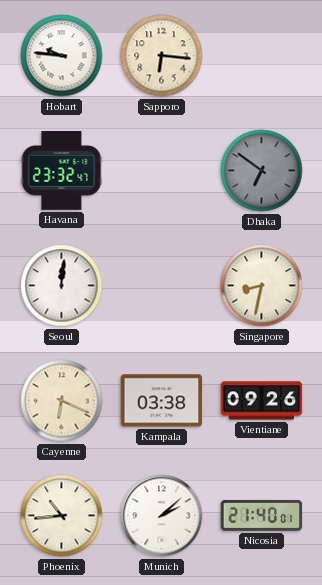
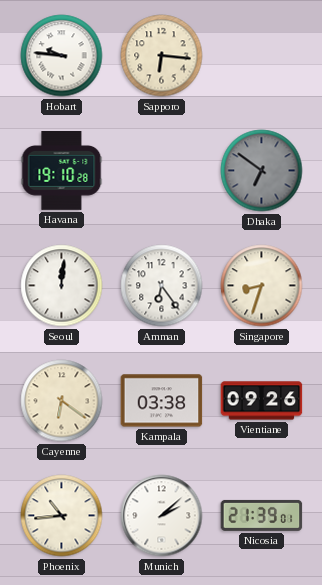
Havana: 23:32 -> 19:10 (62, 171)
Amman: none -> 6:24 (162, 286)
Singapore: 8:32 -> 8:33 (262, 286)
Cayenne: 6:19 -> 6:21 (62, 401)
Nicosia: 21:40 -> 21:39 (262, 515)
